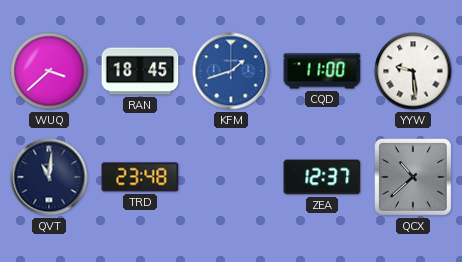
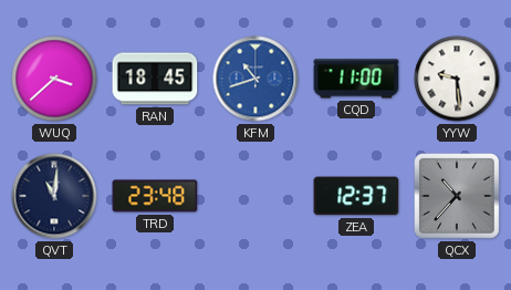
KFM: 1:42 -> 10:42 (255, 79)
QCX: 10:38 -> 10:37 (458, 197)
